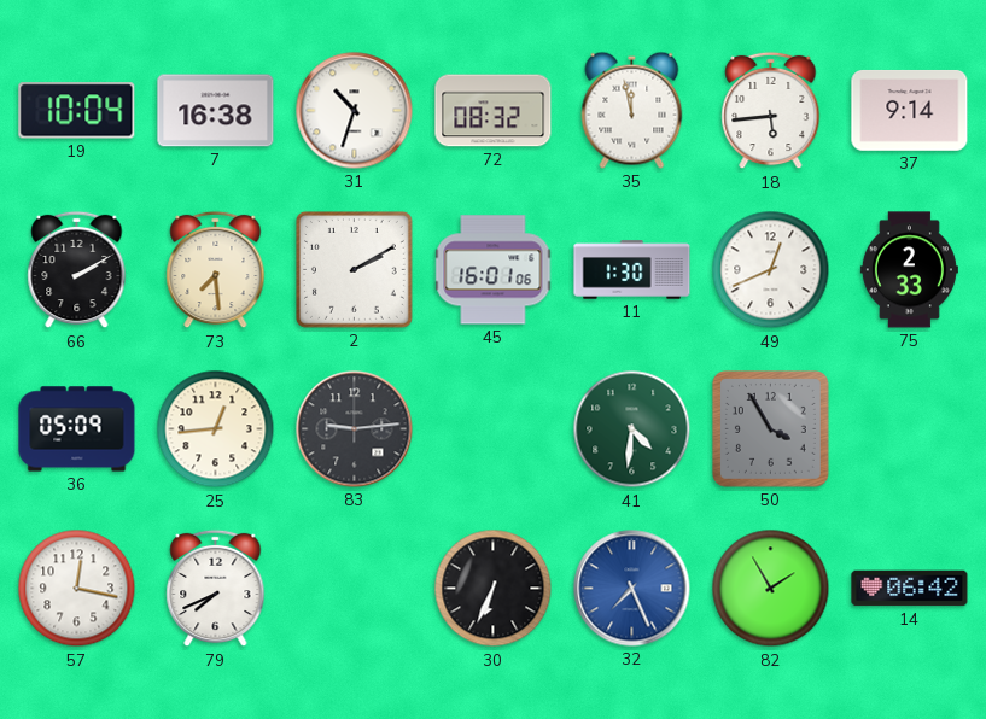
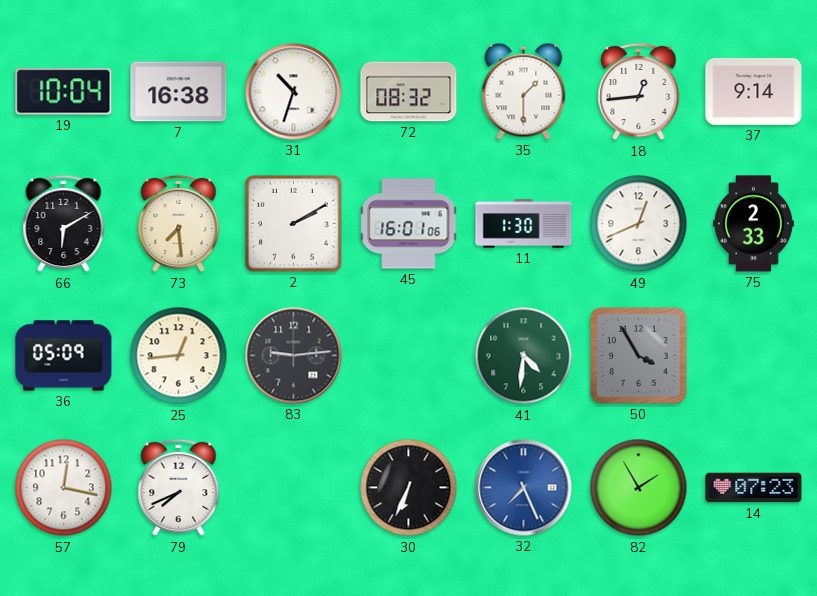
35: 11:58 -> 1:30 (524, 91)
18: 5:44 -> 12:44 (639, 92)
66: 2:10 -> 6:10 (64, 224)
14: 06:42 -> 07:23 (754, 488)
